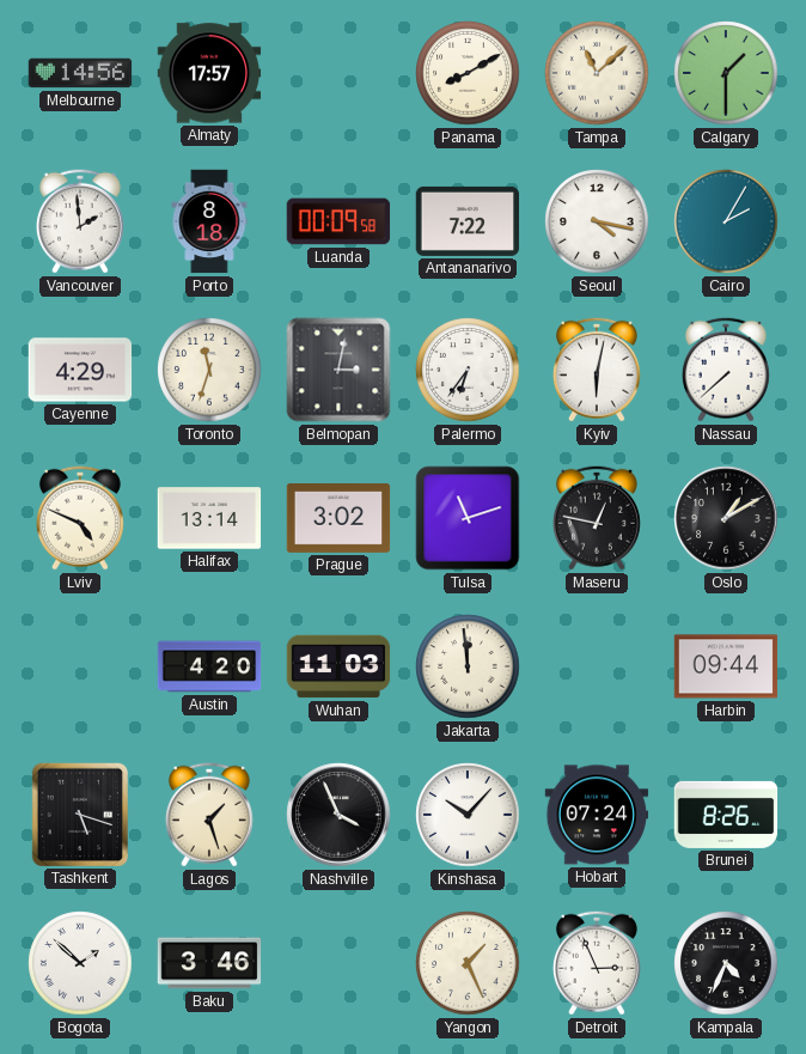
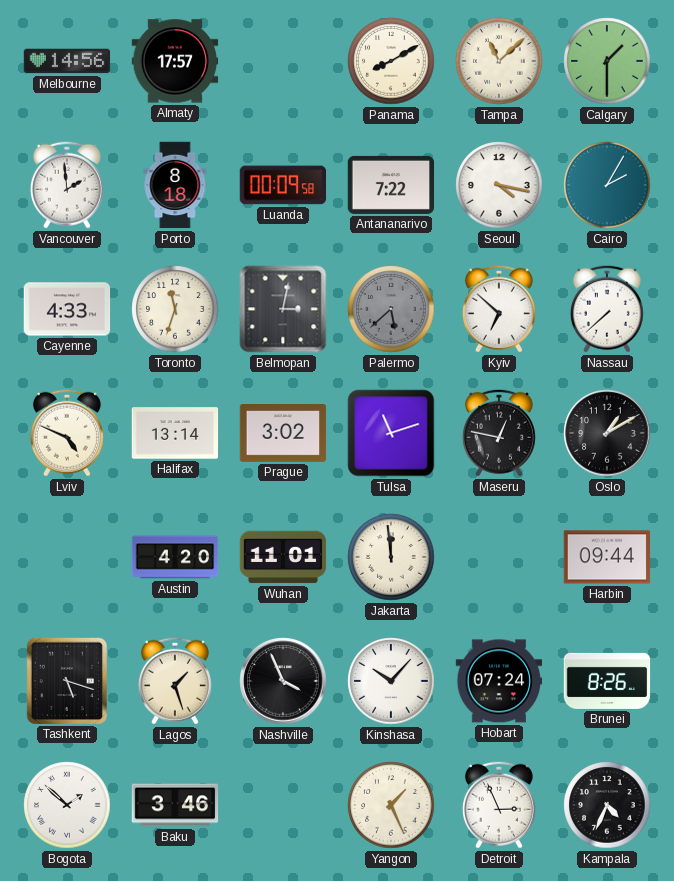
Cayenne: 4:29 -> 4:33 (67, 309)
Palermo: 6:36 -> 5:38 (391, 309)
Palermo dial: white -> grey (391, 309)
Kyiv: 6:02 -> 6:52 (499, 309)
Wuhan: 11:03 -> 11:01 (283, 557)
